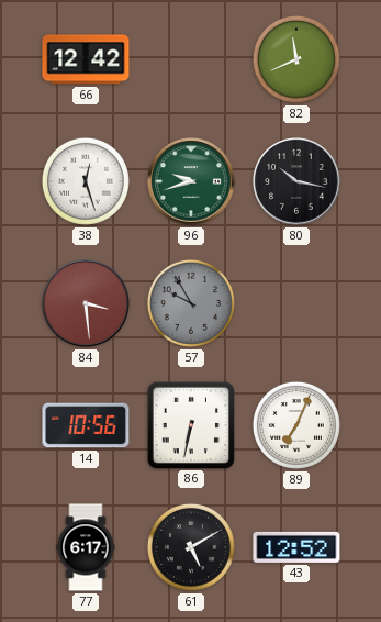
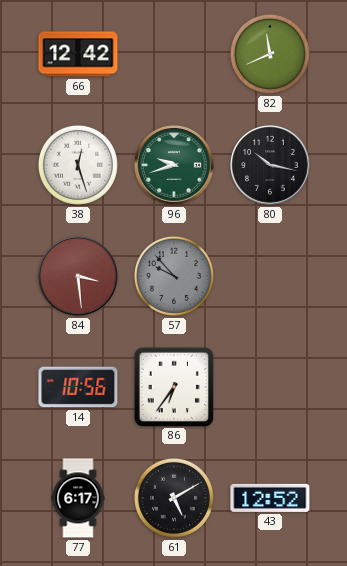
57: 9:55 -> 9:53 (174, 276)
86: 6:32 -> 6:36 (173, 386)
89: 7:04 -> none (296, 425)
